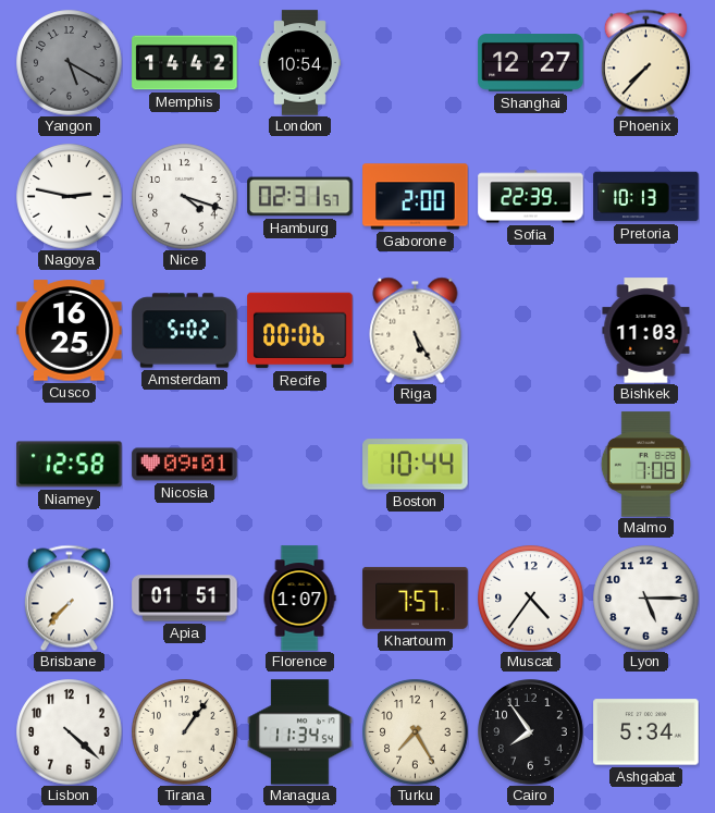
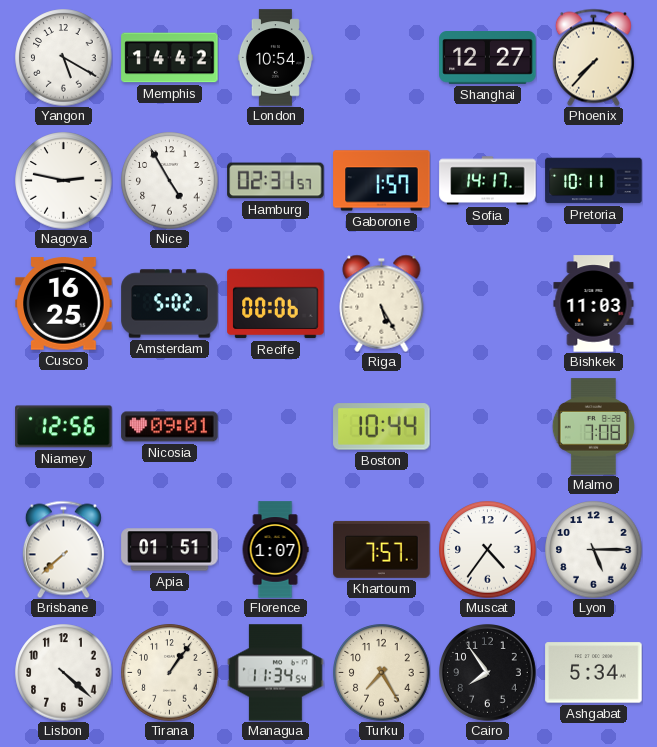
Yangon dial: grey -> white (64, 58)
Nice: 4:18 -> 4:55 (170, 181)
Gaborone: 2:00 -> 1:57 (382, 181)
Sofia: 22:39 -> 14:17 (488, 181)
Pretoria: 10:13 -> 10:11 (594, 181)
Niamey: 12:58 -> 12:56 (64, 427)
Brisbane: 7:37 -> 7:38 (63, 549)
